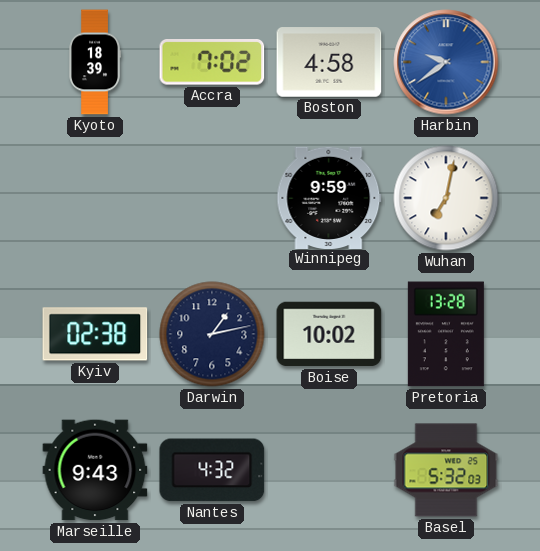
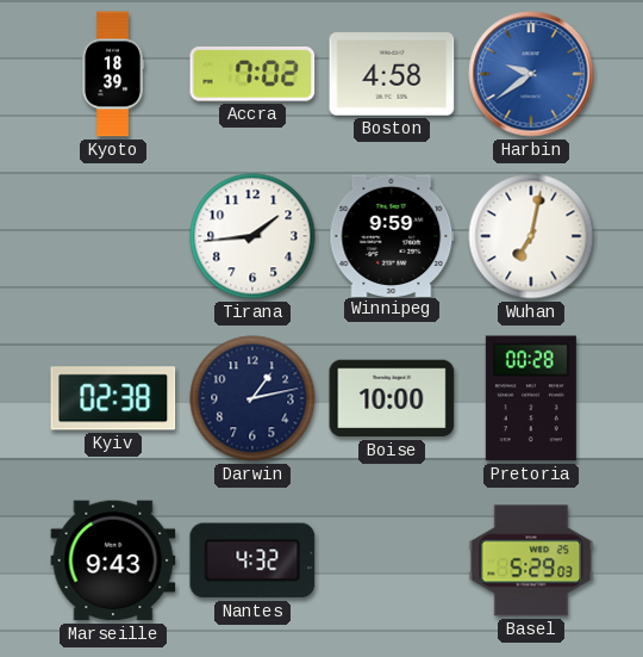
Tirana: none -> 1:44 (252, 236)
Boise: 10:02 -> 10:00 (392, 398)
Pretoria: 13:28 -> 00:28 (531, 398)
Basel: 5:32 -> 5:29 (531, 560)
